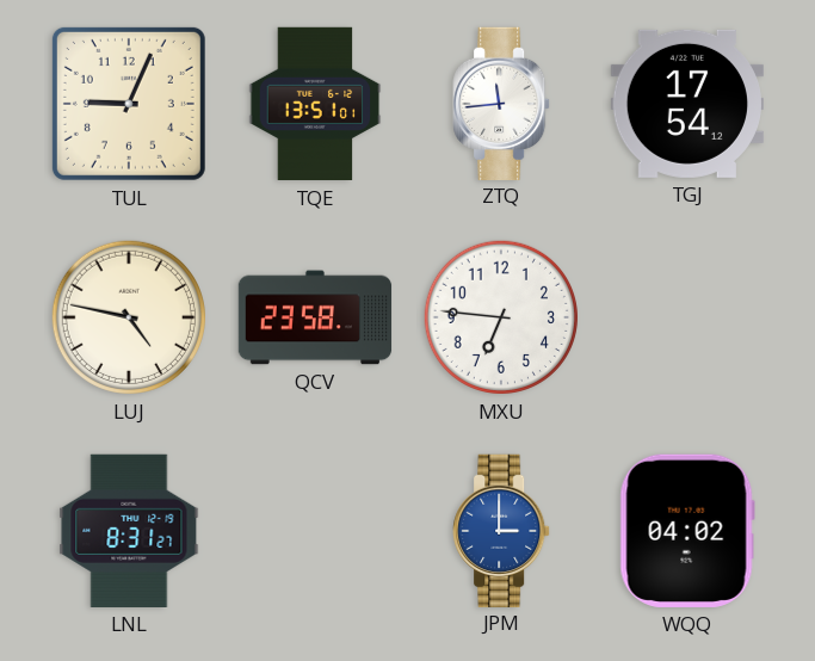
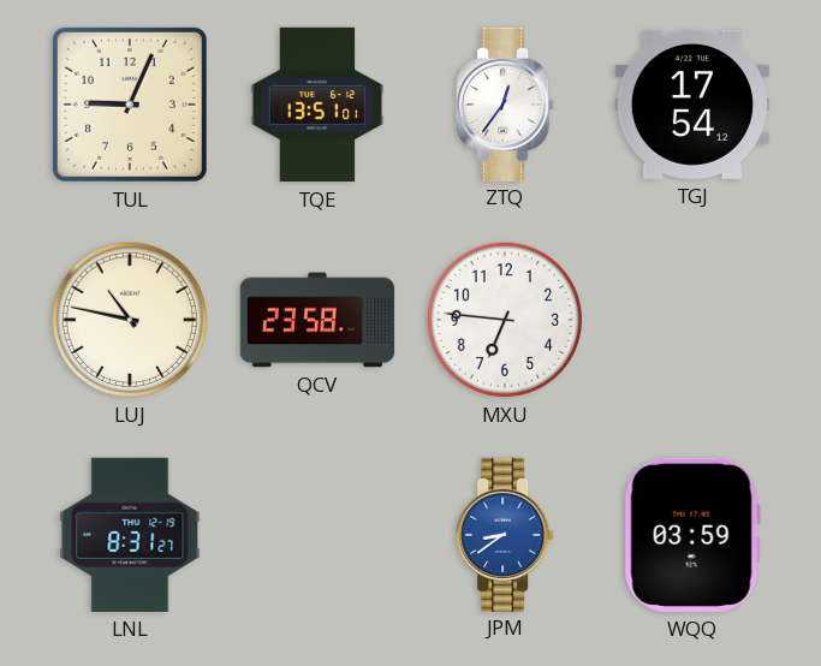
ZTQ: 11:44 -> 12:36 (505, 103)
LUJ: 4:47 -> 10:47 (130, 320)
JPM: 3:00 -> 8:39 (505, 534)
WQQ: 04:02 -> 03:59 (692, 535)
